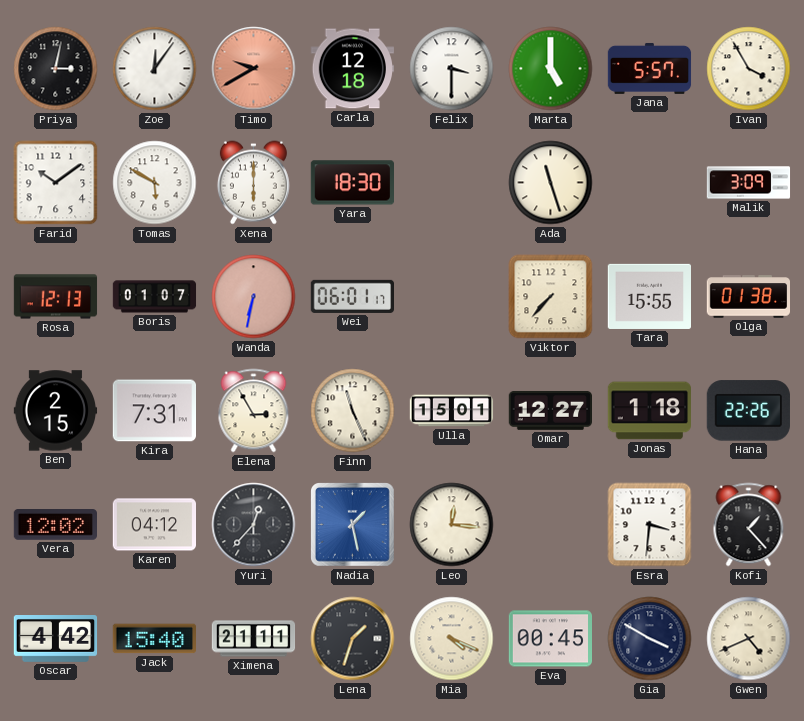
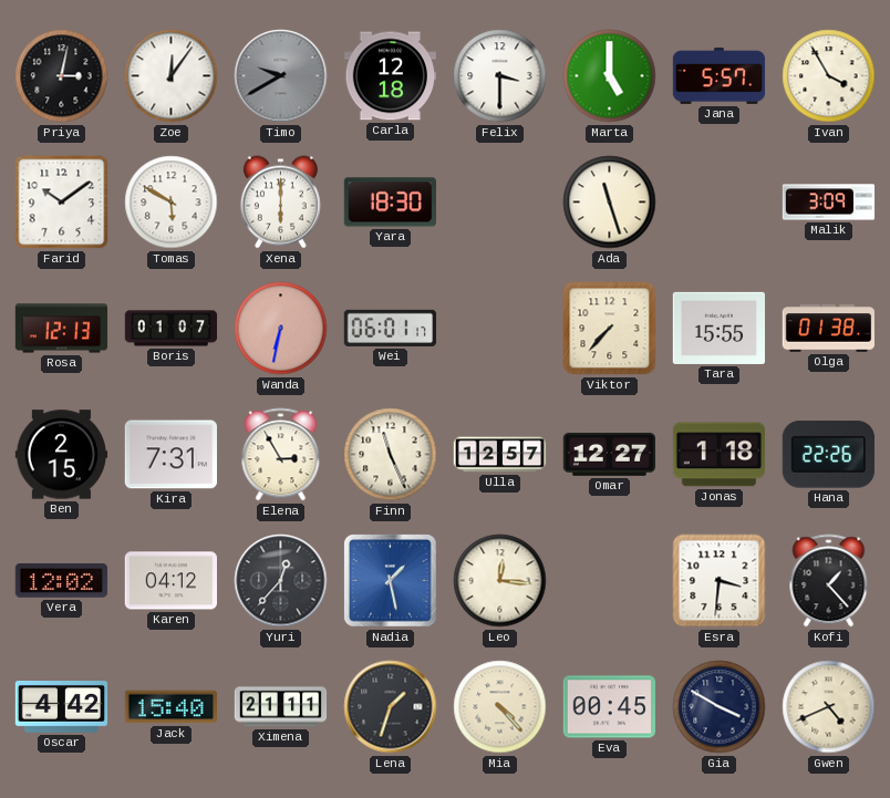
Timo dial: salmon -> grey (281, 76)
Ulla: 15:01 -> 12:57 (500, 455)
Mia: 4:19 -> 4:23 (500, 707)
